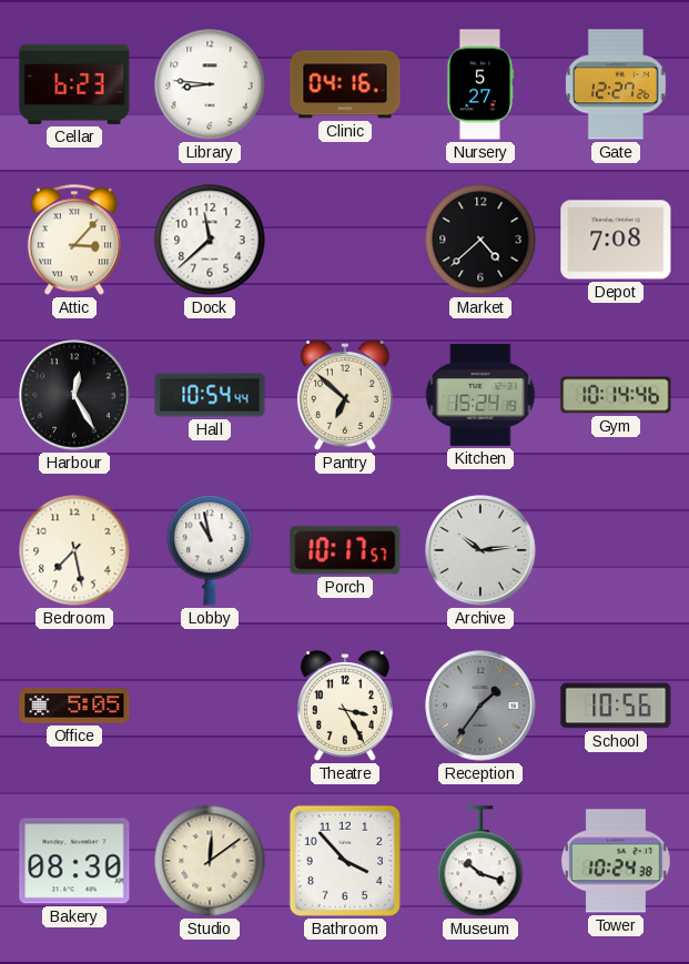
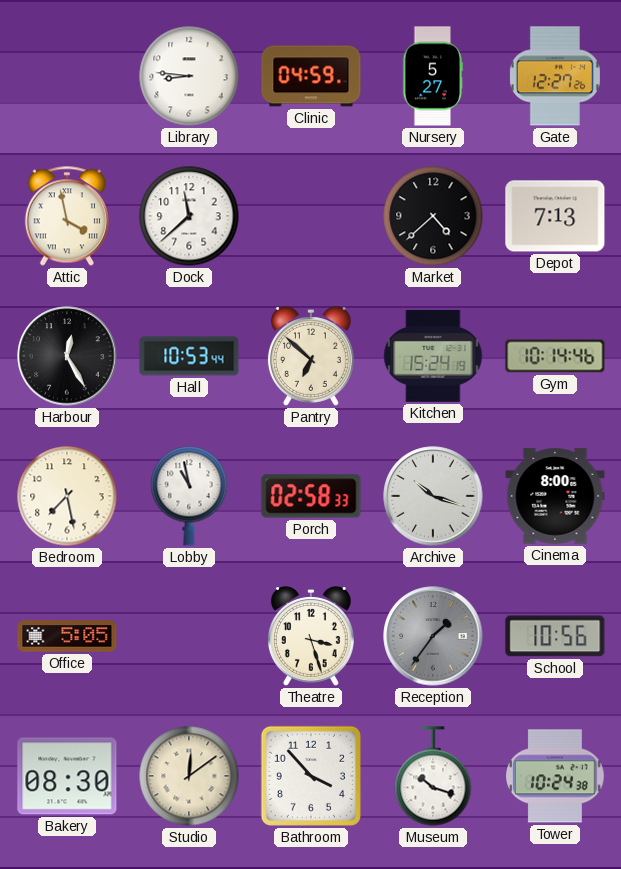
Cellar: 6:23 -> none (74, 84)
Clinic: 04:16 -> 04:59 (311, 76)
Attic: 3:07 -> 3:58 (67, 216)
Depot: 7:08 -> 7:13 (555, 216)
Hall: 10:54 -> 10:53 (189, 356)
Porch: 10:17 -> 02:58 (311, 496)
Archive: 10:14 -> 10:18 (433, 496)
Cinema: none -> 8:00 (555, 496)
Theatre: 3:25 -> 3:27 (311, 636)
